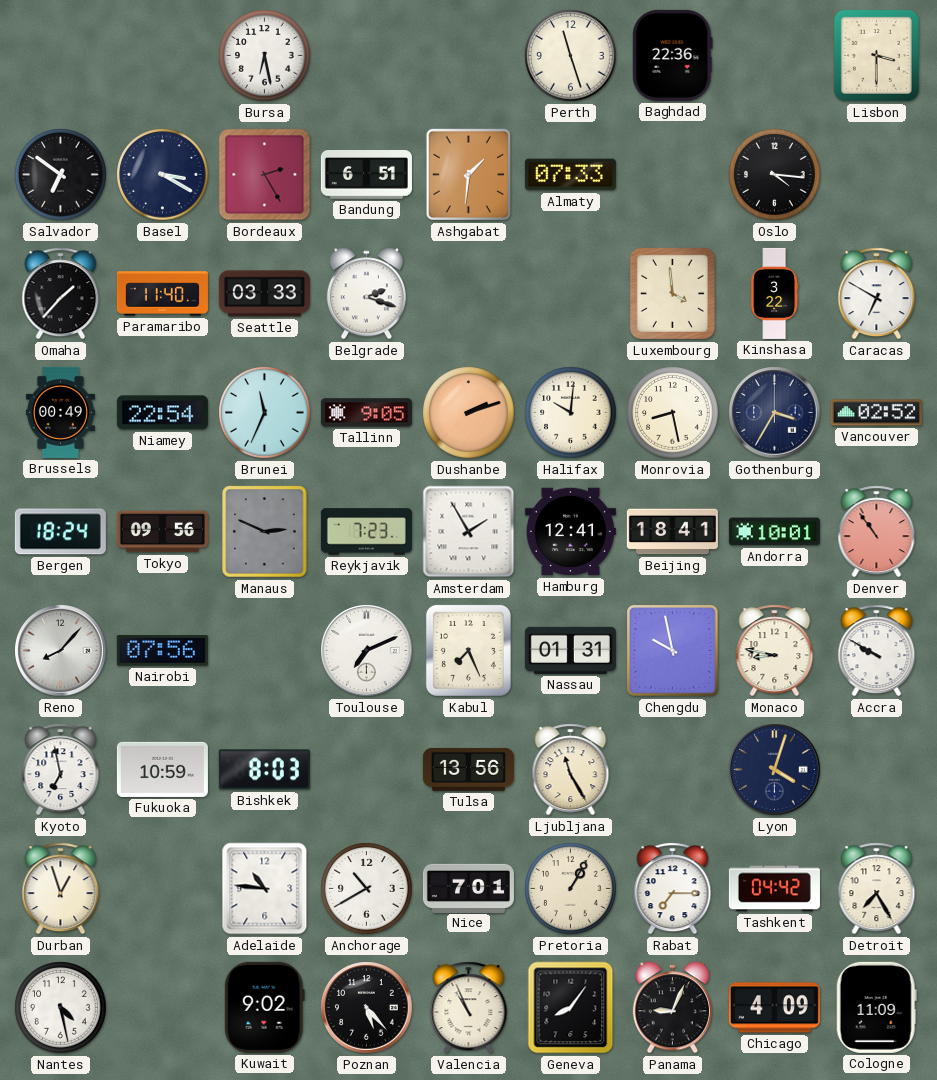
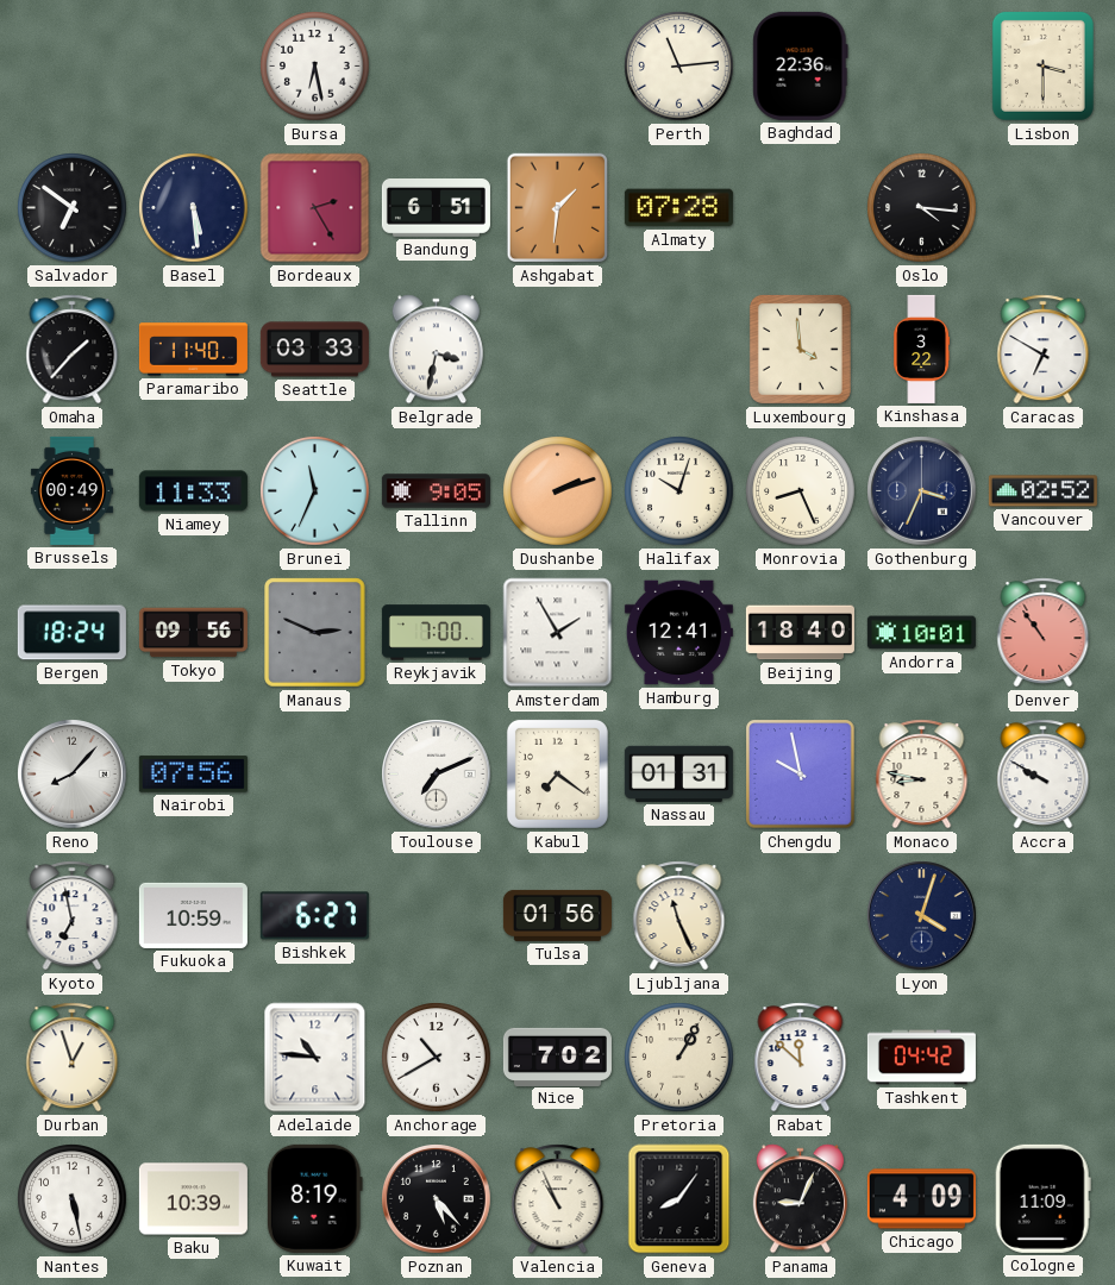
Perth: 11:27 -> 11:14 (679, 67)
Basel: 3:20 -> 5:29 (194, 208)
Almaty: 07:33 -> 07:28 (678, 208)
Belgrade: 2:18 -> 3:32 (436, 350)
Niamey: 22:54 -> 11:33 (193, 491)
Halifax: 10:01 -> 10:03 (679, 491)
Monrovia: 8:28 -> 8:26 (801, 491)
Gothenburg: 3:35 -> 3:34 (922, 491)
Reykjavik: 7:23 -> 7:00 (436, 633)
Beijing: 18:41 -> 18:40 (800, 633)
Kabul: 7:26 -> 7:21 (557, 773)
Bishkek: 8:03 -> 6:27 (314, 916)
Tulsa: 13:56 -> 01:56 (557, 915)
Ljubljana: 11:25 -> 11:26 (679, 916)
Nice: 7:01 -> 7:02 (557, 1057)
Rabat: 7:15 -> 11:52 (801, 1058)
Detroit: 7:25 -> none (877, 889)
Nantes: 4:28 -> 5:28 (73, 1199)
Baku: none -> 10:39 (193, 1199)
Kuwait: 9:02 -> 8:19 (314, 1198)
